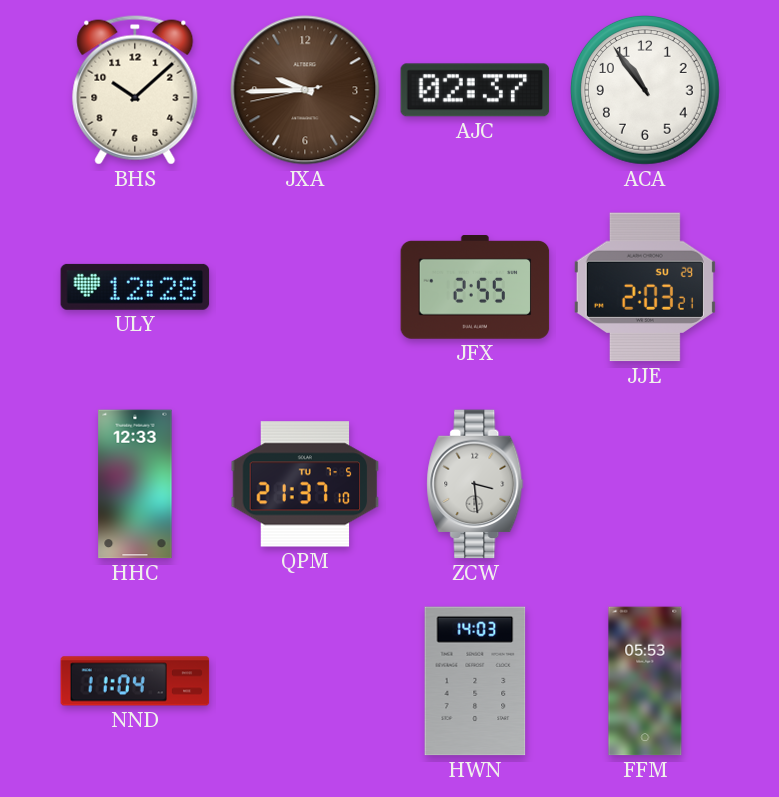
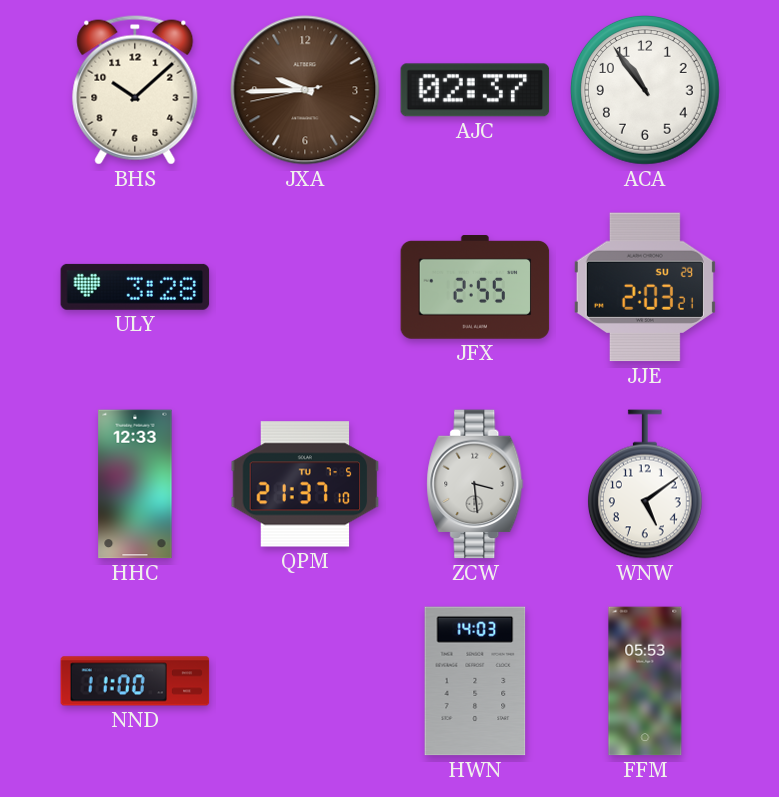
ULY: 12:28 -> 3:28 (135, 287)
WNW: none -> 5:09 (645, 484)
NND: 11:04 -> 11:00 (135, 681)
